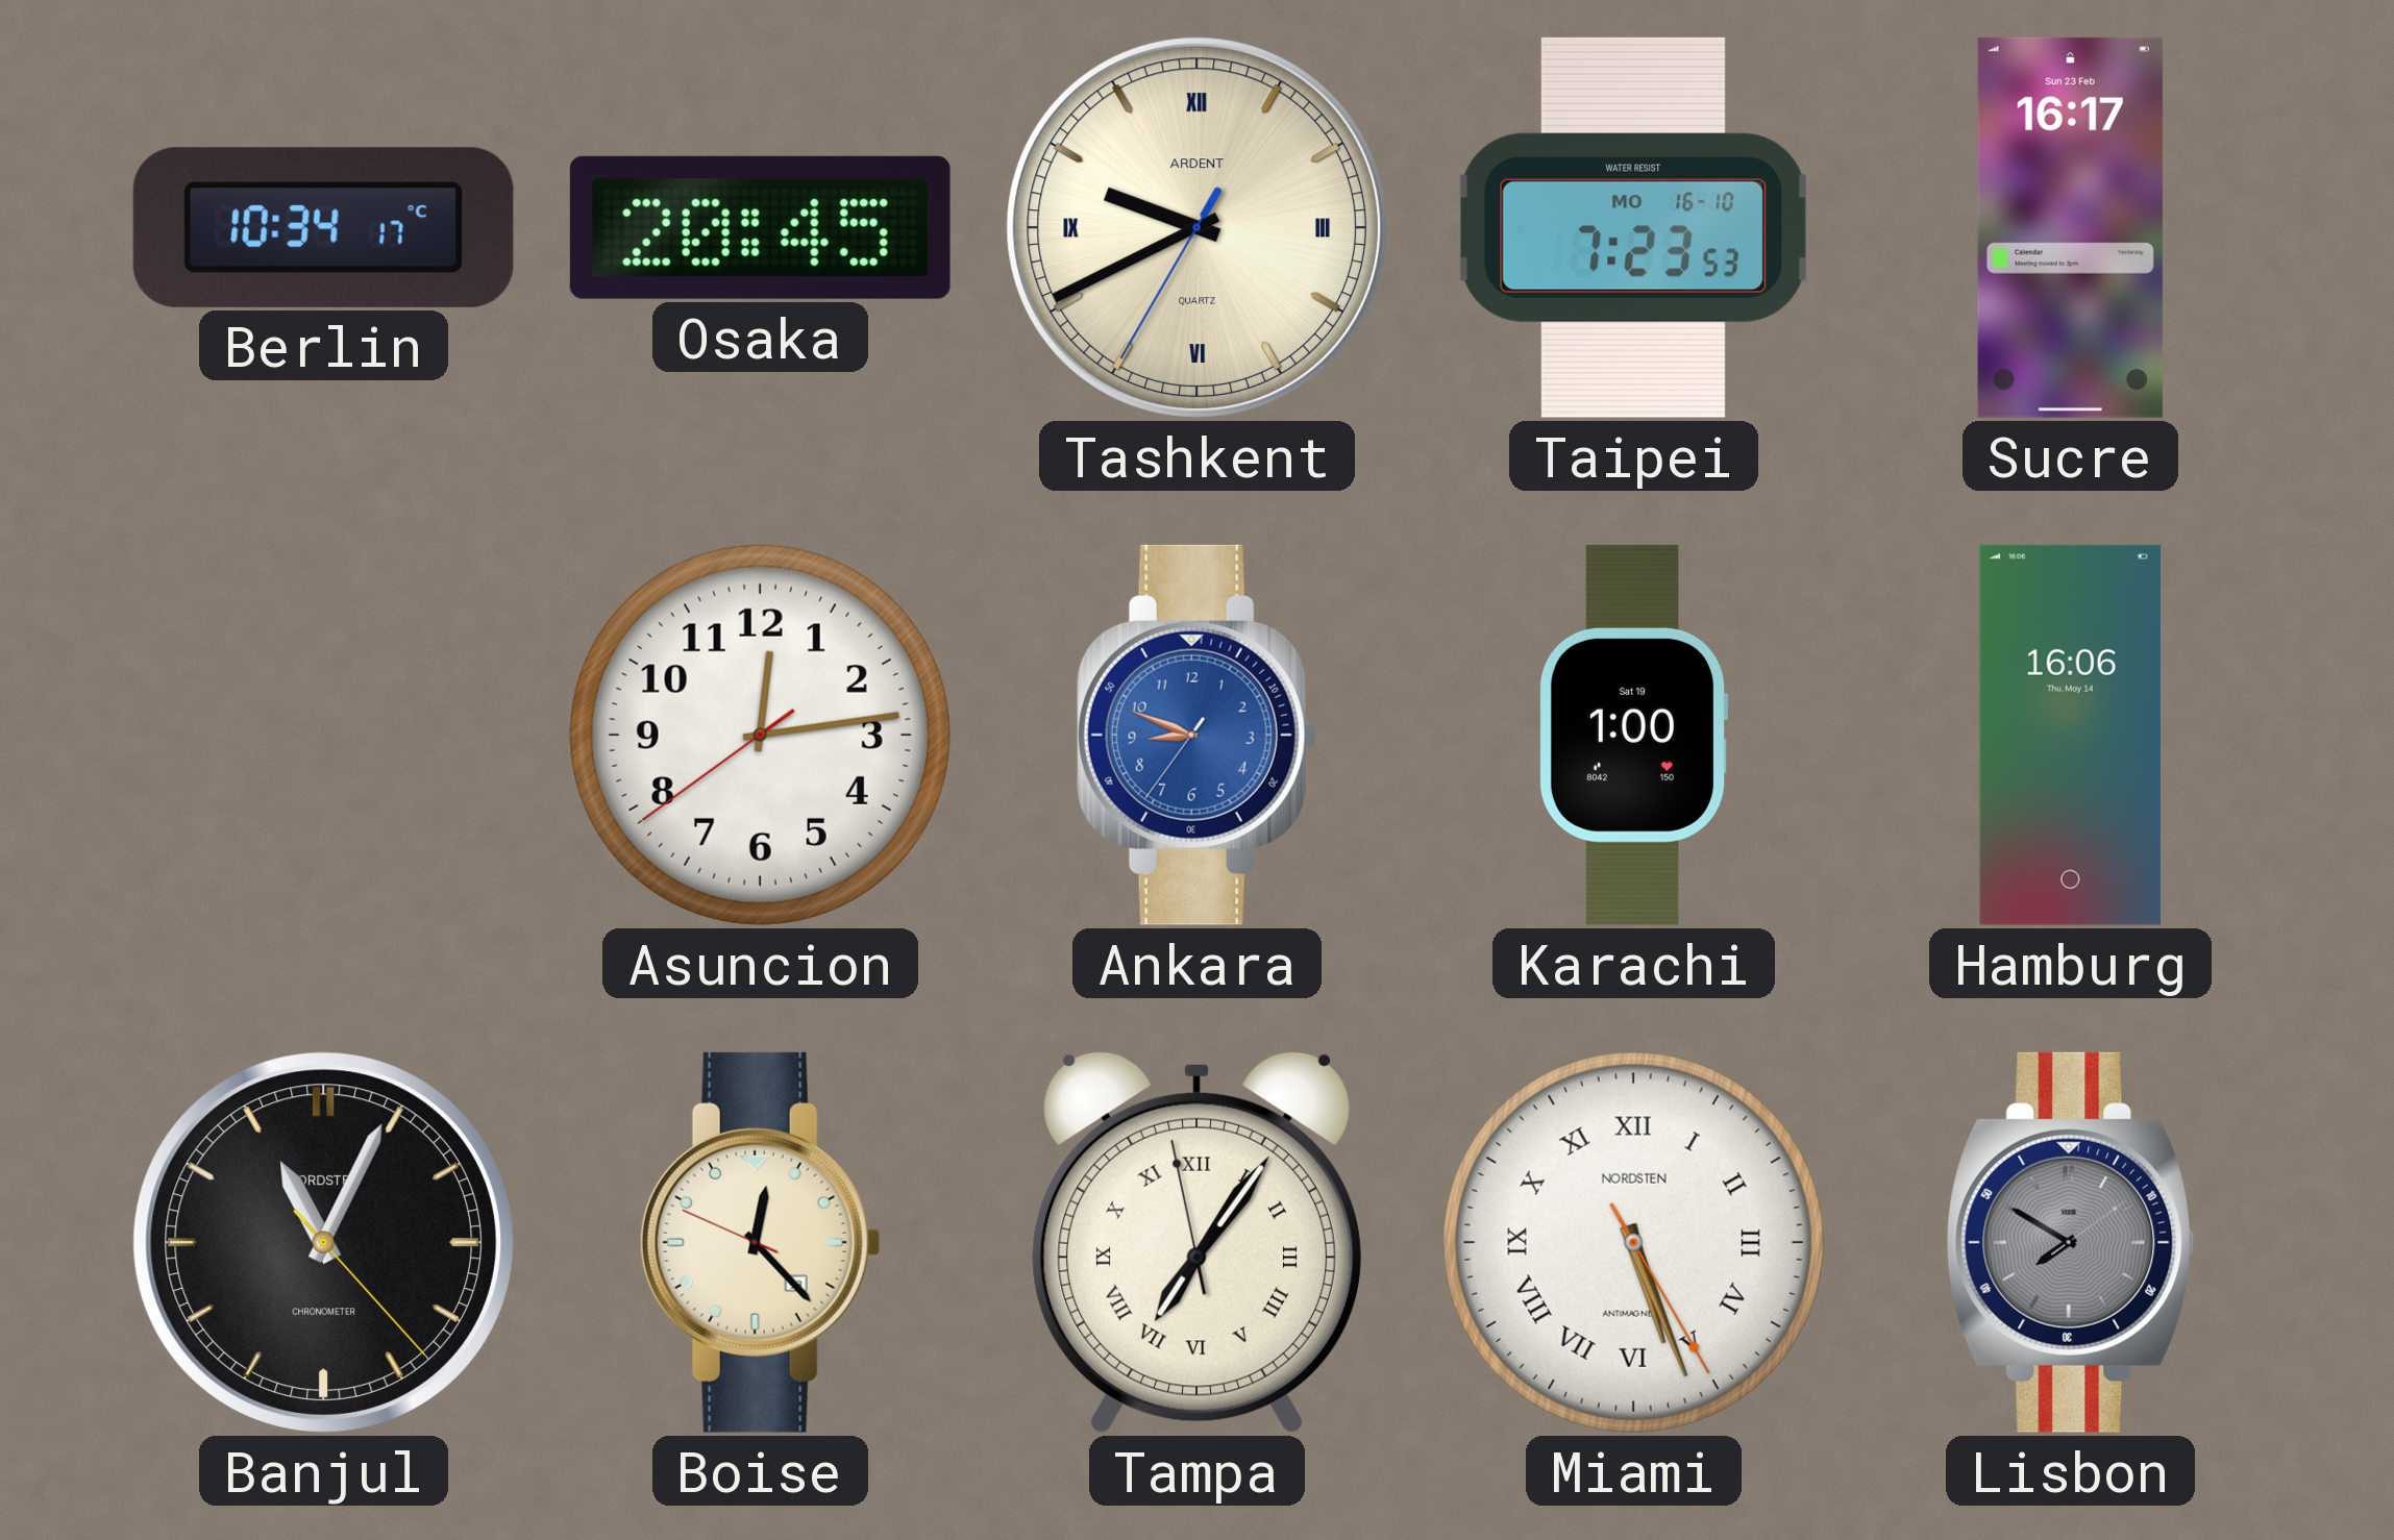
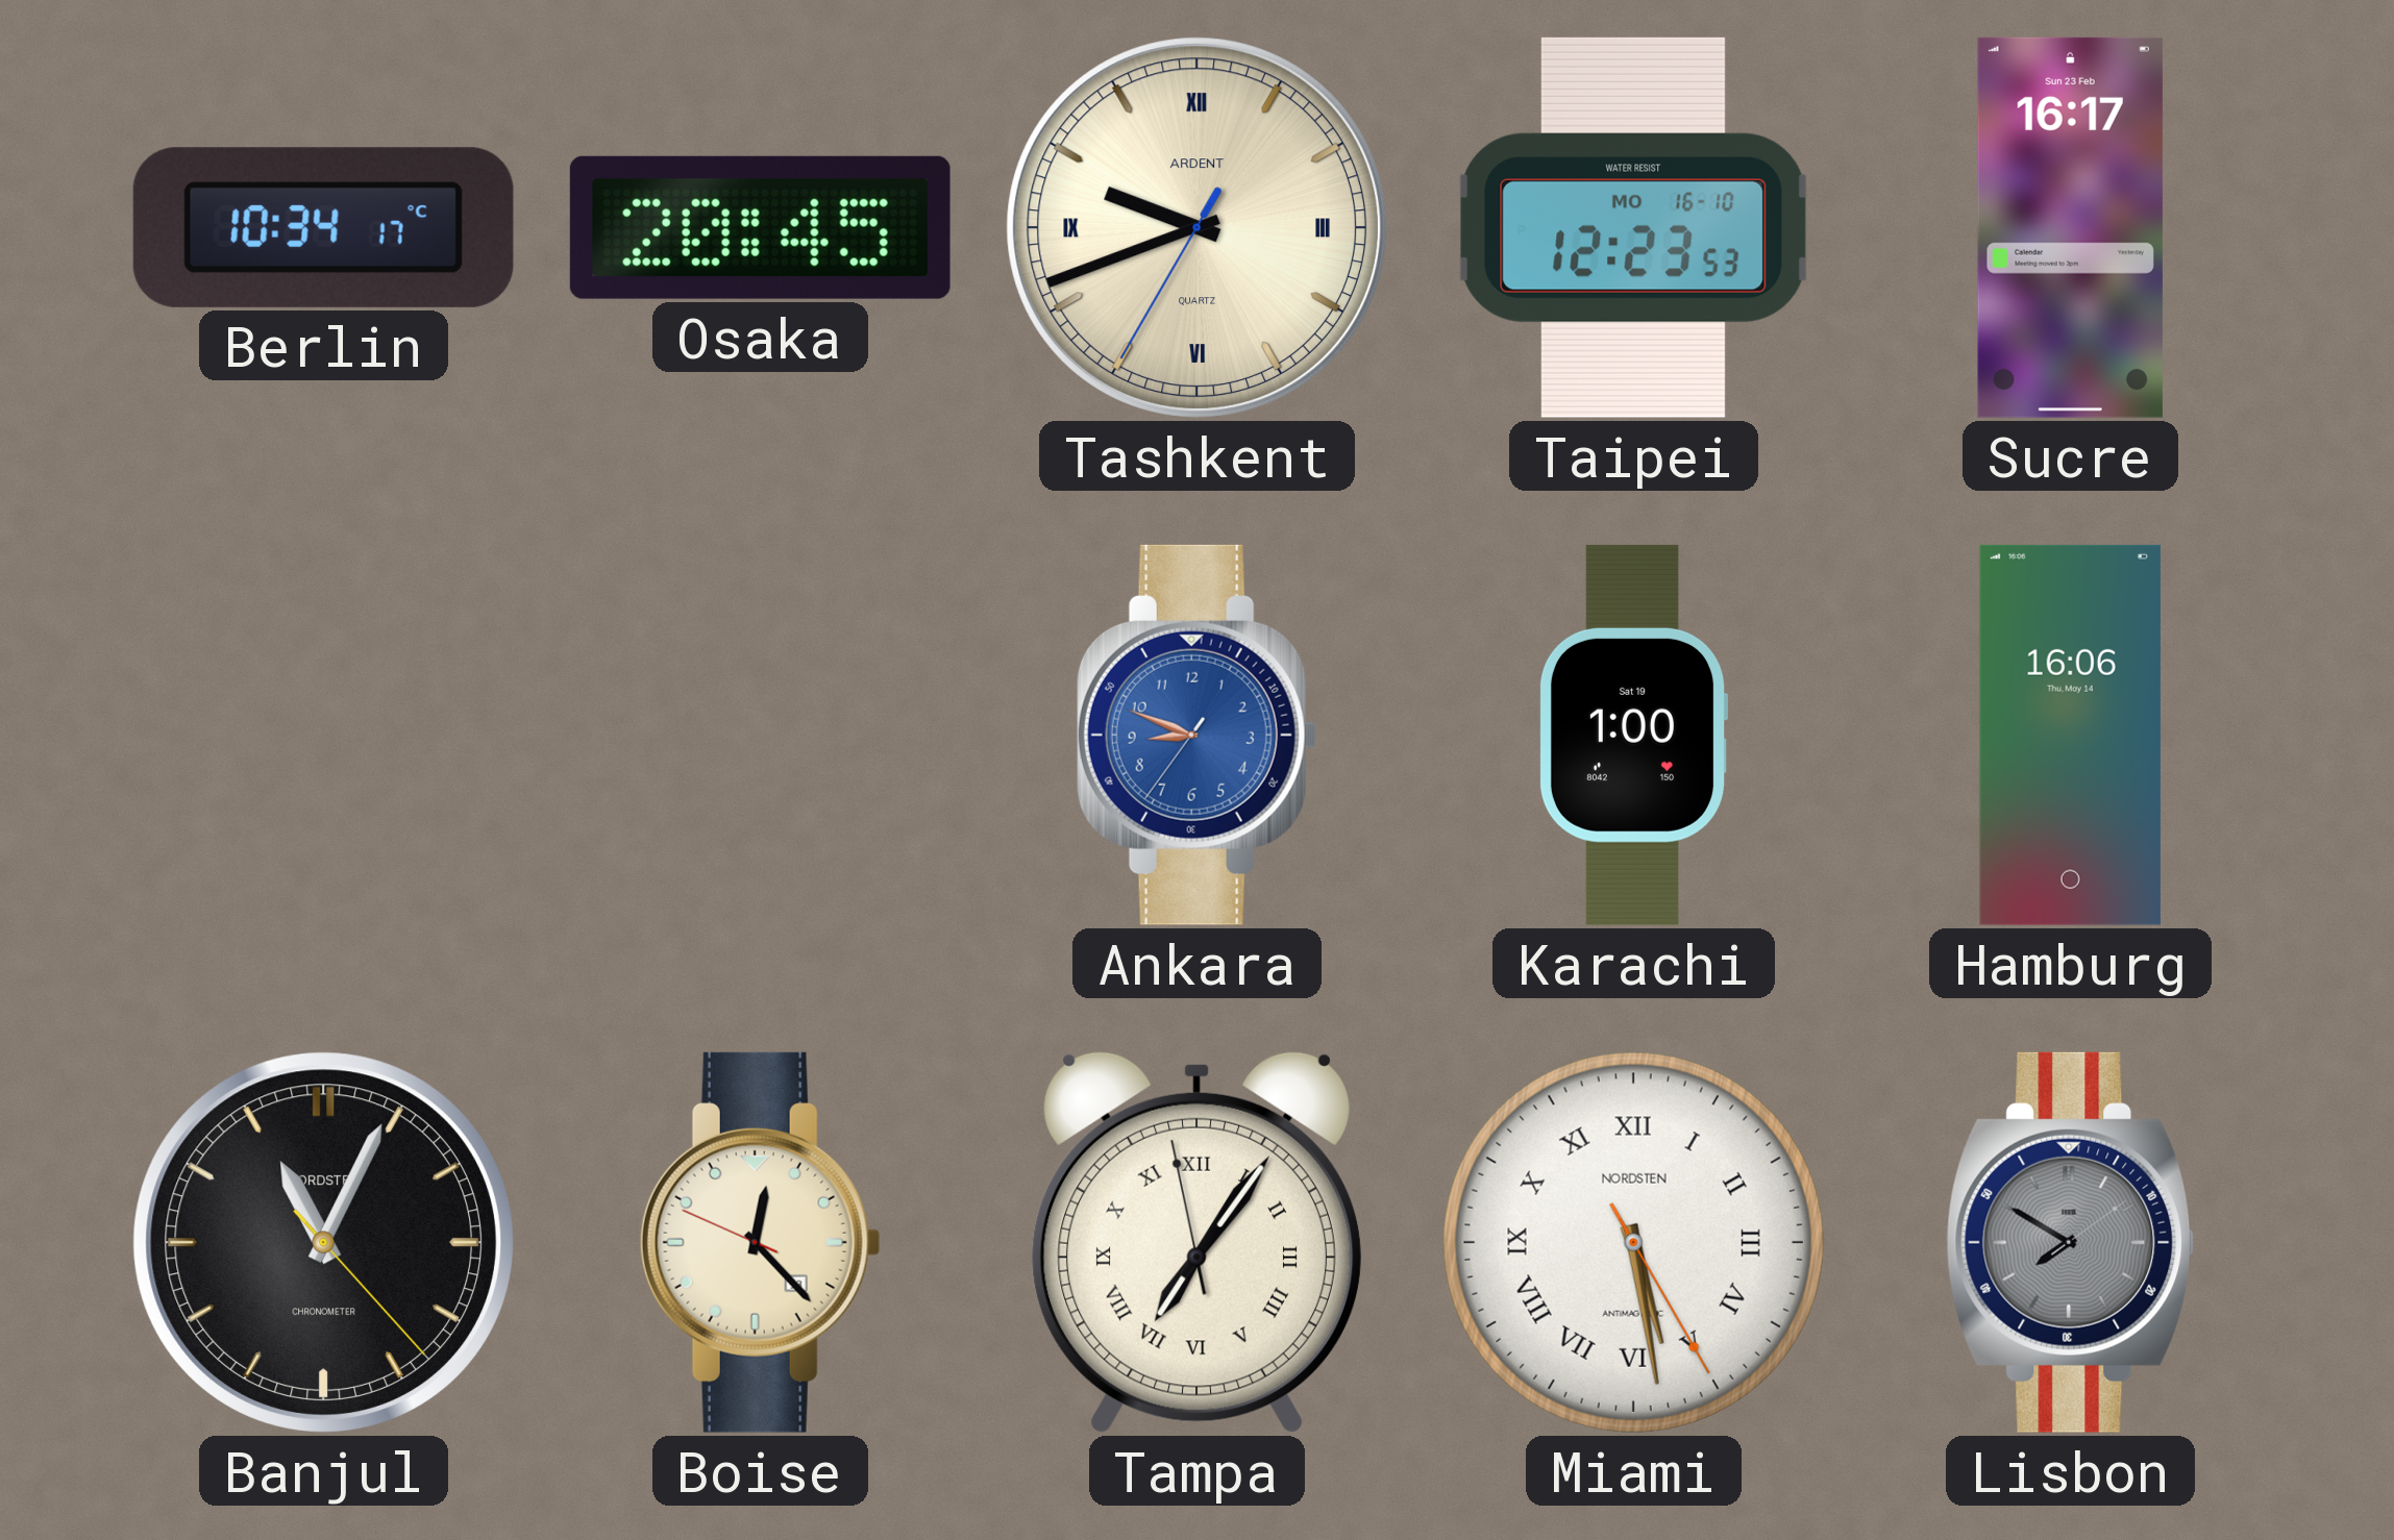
Tashkent: 9:40 -> 9:41 (1196, 227)
Taipei: 7:23 -> 12:23 (1633, 227)
Asuncion: 12:13 -> none (760, 735)
Miami: 5:26 -> 5:28 (1633, 1242)
